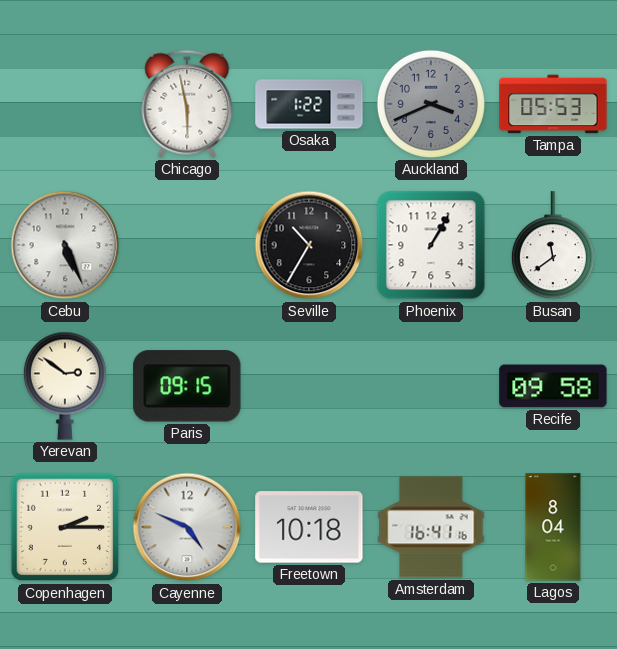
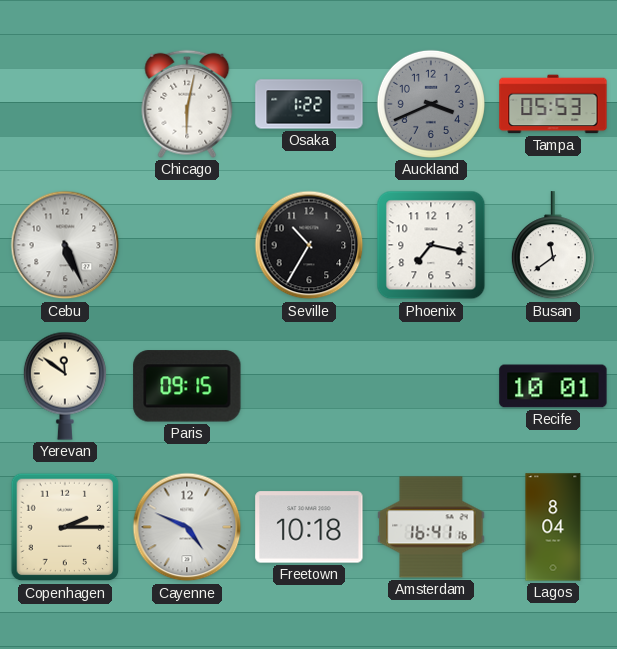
Chicago: 5:58 -> 6:02 (187, 104)
Phoenix: 1:05 -> 7:17 (431, 245)
Yerevan: 2:51 -> 11:51 (65, 386)
Recife: 09:58 -> 10:01 (553, 386)
